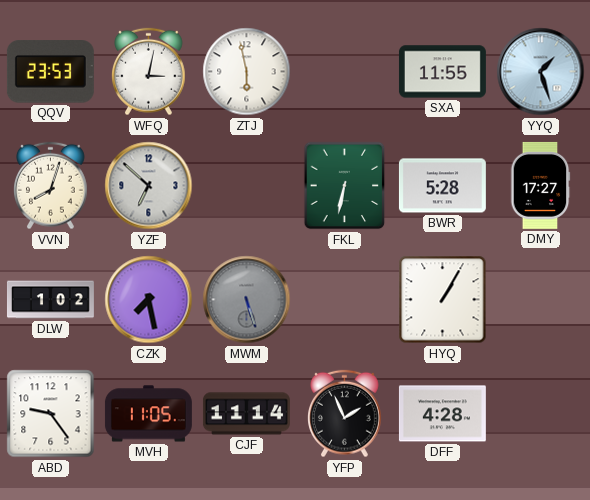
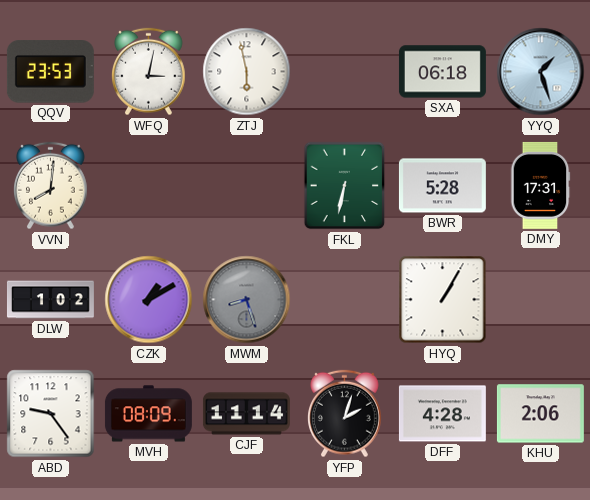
SXA: 11:55 -> 06:18 (442, 72)
VVN: 8:03 -> 8:01 (51, 186)
YZF: 6:52 -> none (149, 186)
DMY: 17:27 -> 17:31 (540, 185)
CZK: 7:28 -> 1:10 (149, 300)
MWM: 5:27 -> 8:27 (247, 300)
MVH: 11:05 -> 08:09 (148, 414)
YFP: 1:56 -> 2:03 (345, 414)
KHU: none -> 2:06 (540, 414)
